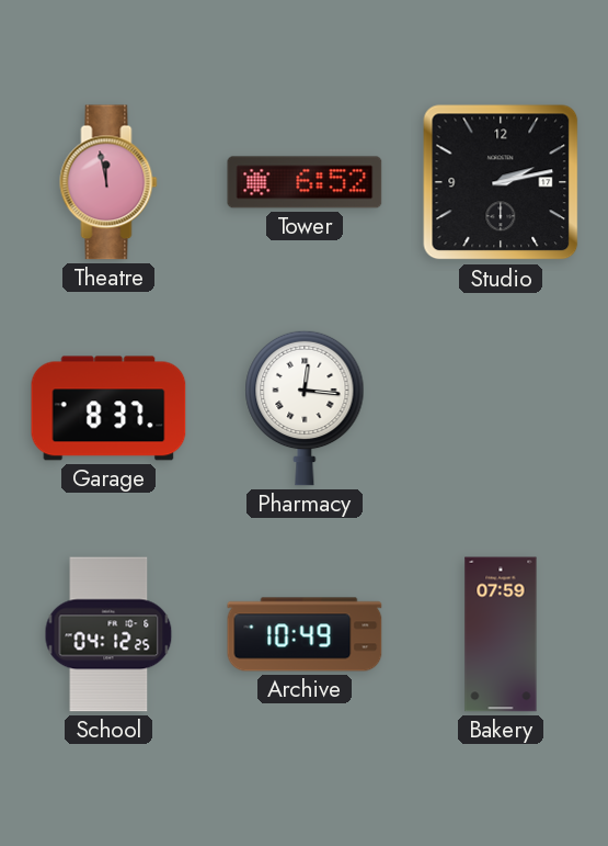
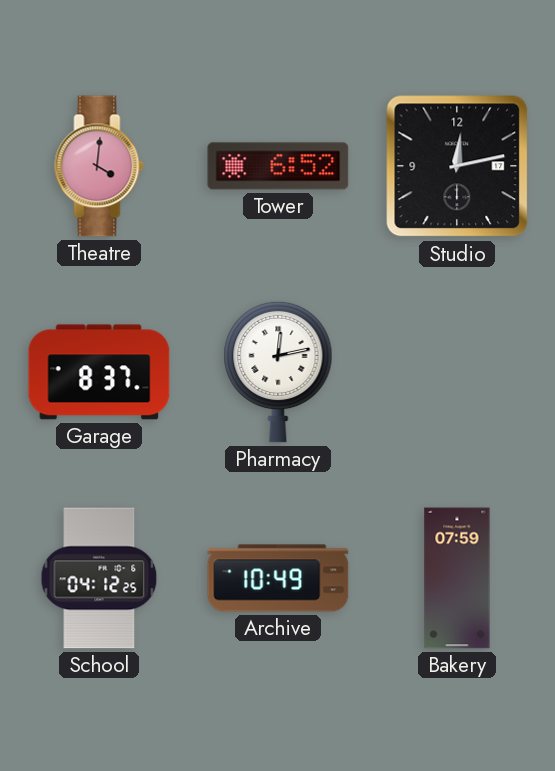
Theatre: 11:58 -> 4:01 (99, 166)
Studio: 2:13 -> 12:13 (457, 166)
Pharmacy: 12:16 -> 12:13 (278, 372)
